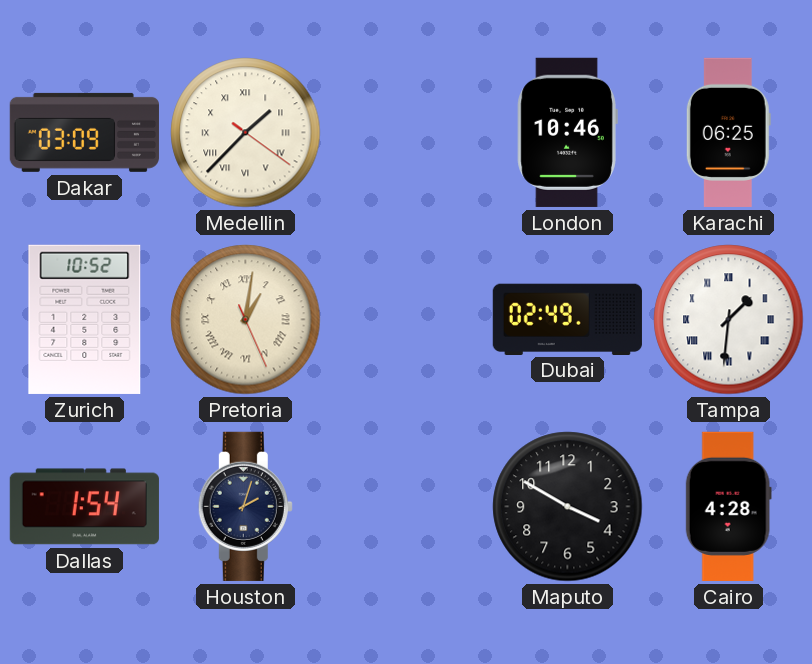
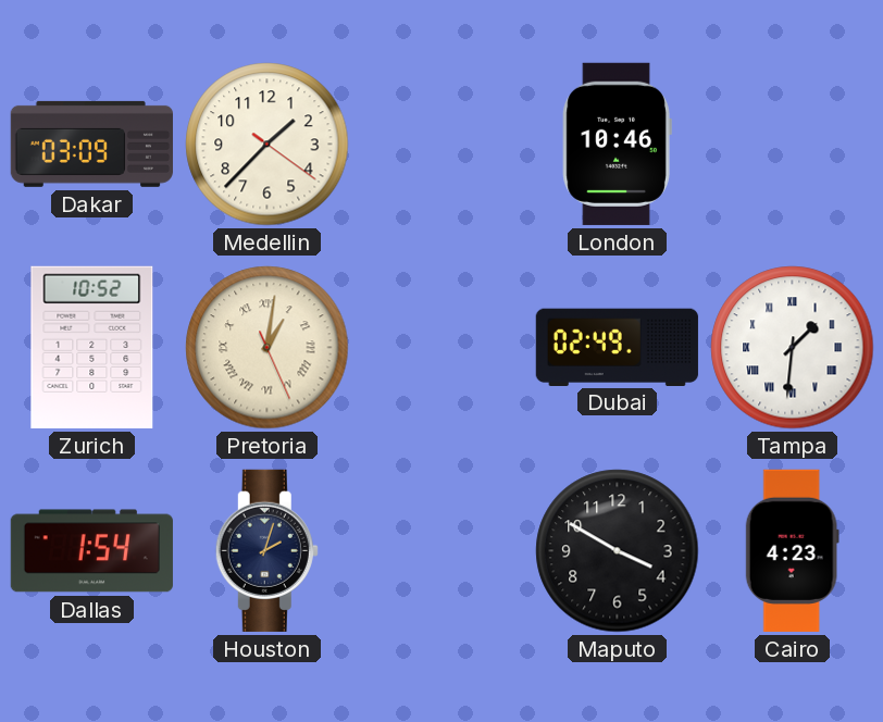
Medellin numerals: Roman -> Arabic (268, 145)
Karachi: 06:25 -> none (728, 132)
Cairo: 4:28 -> 4:23 (792, 550)
